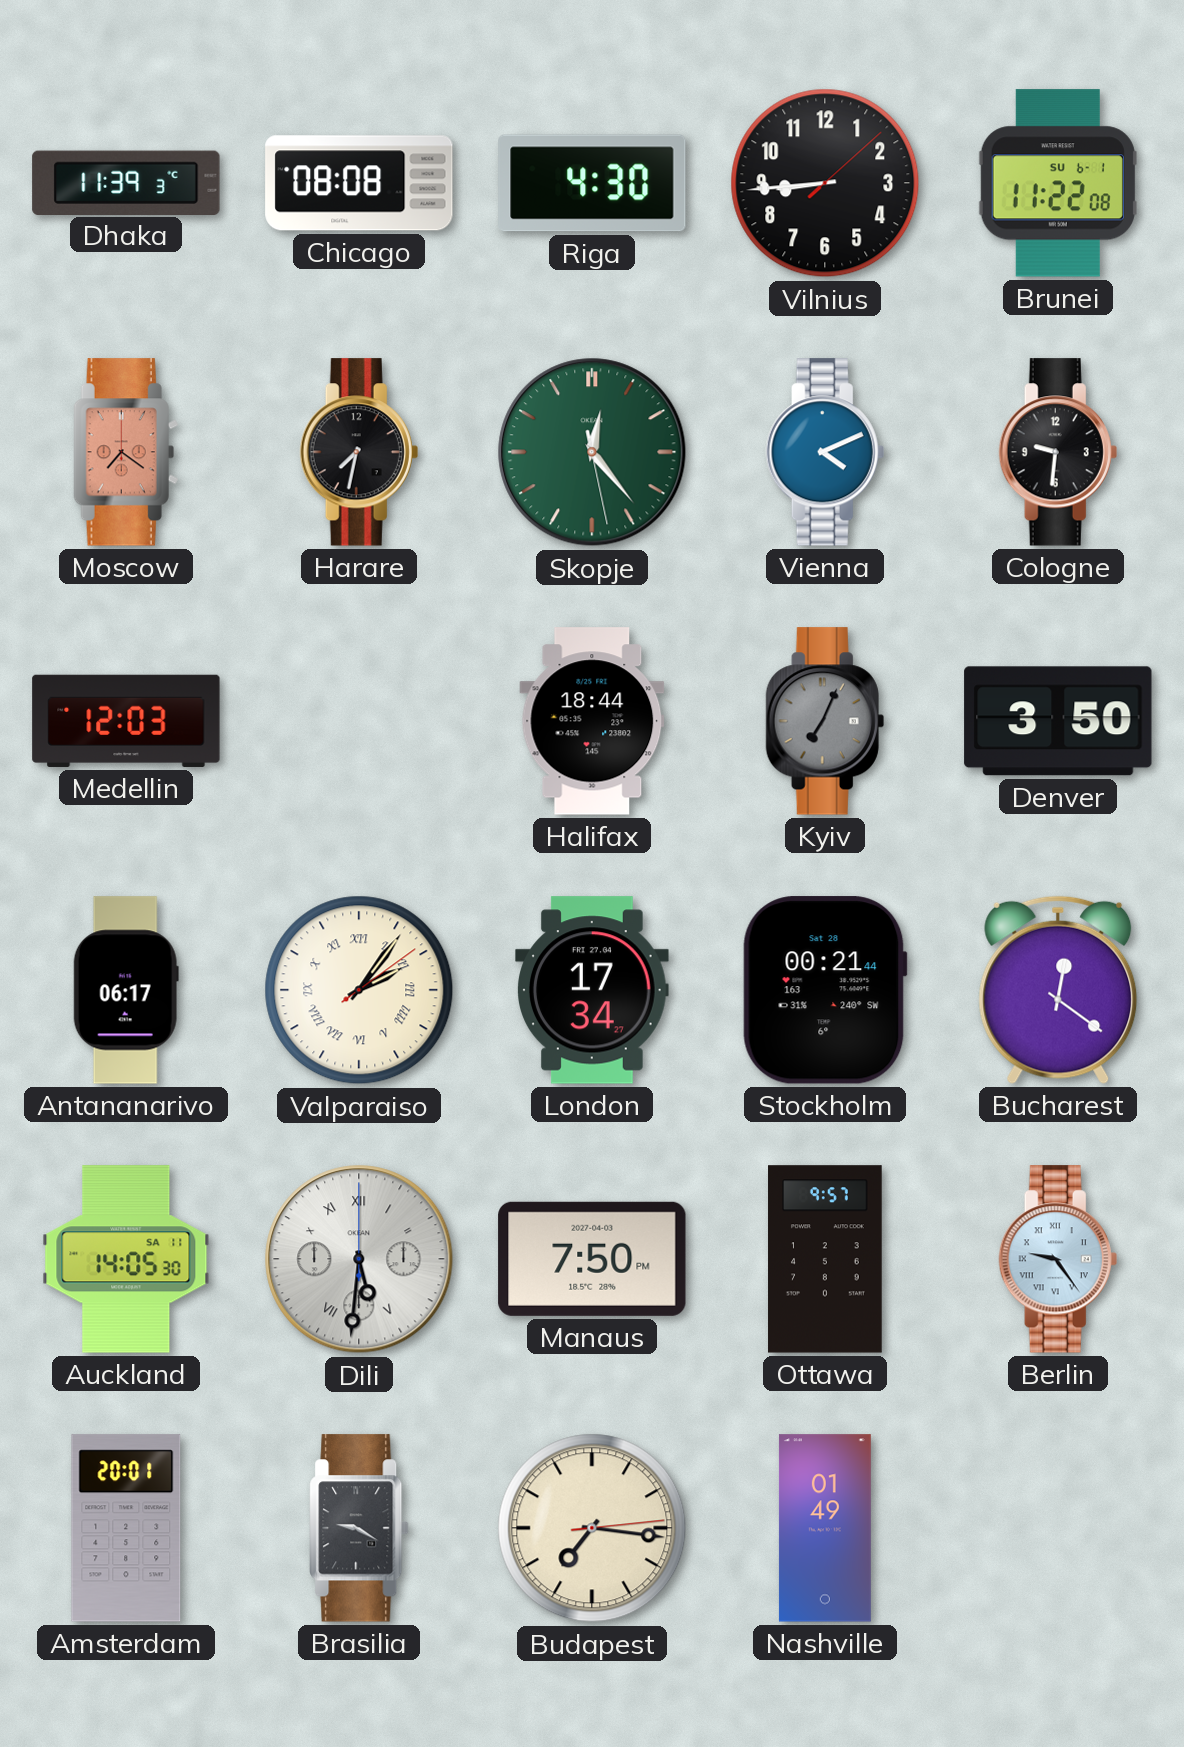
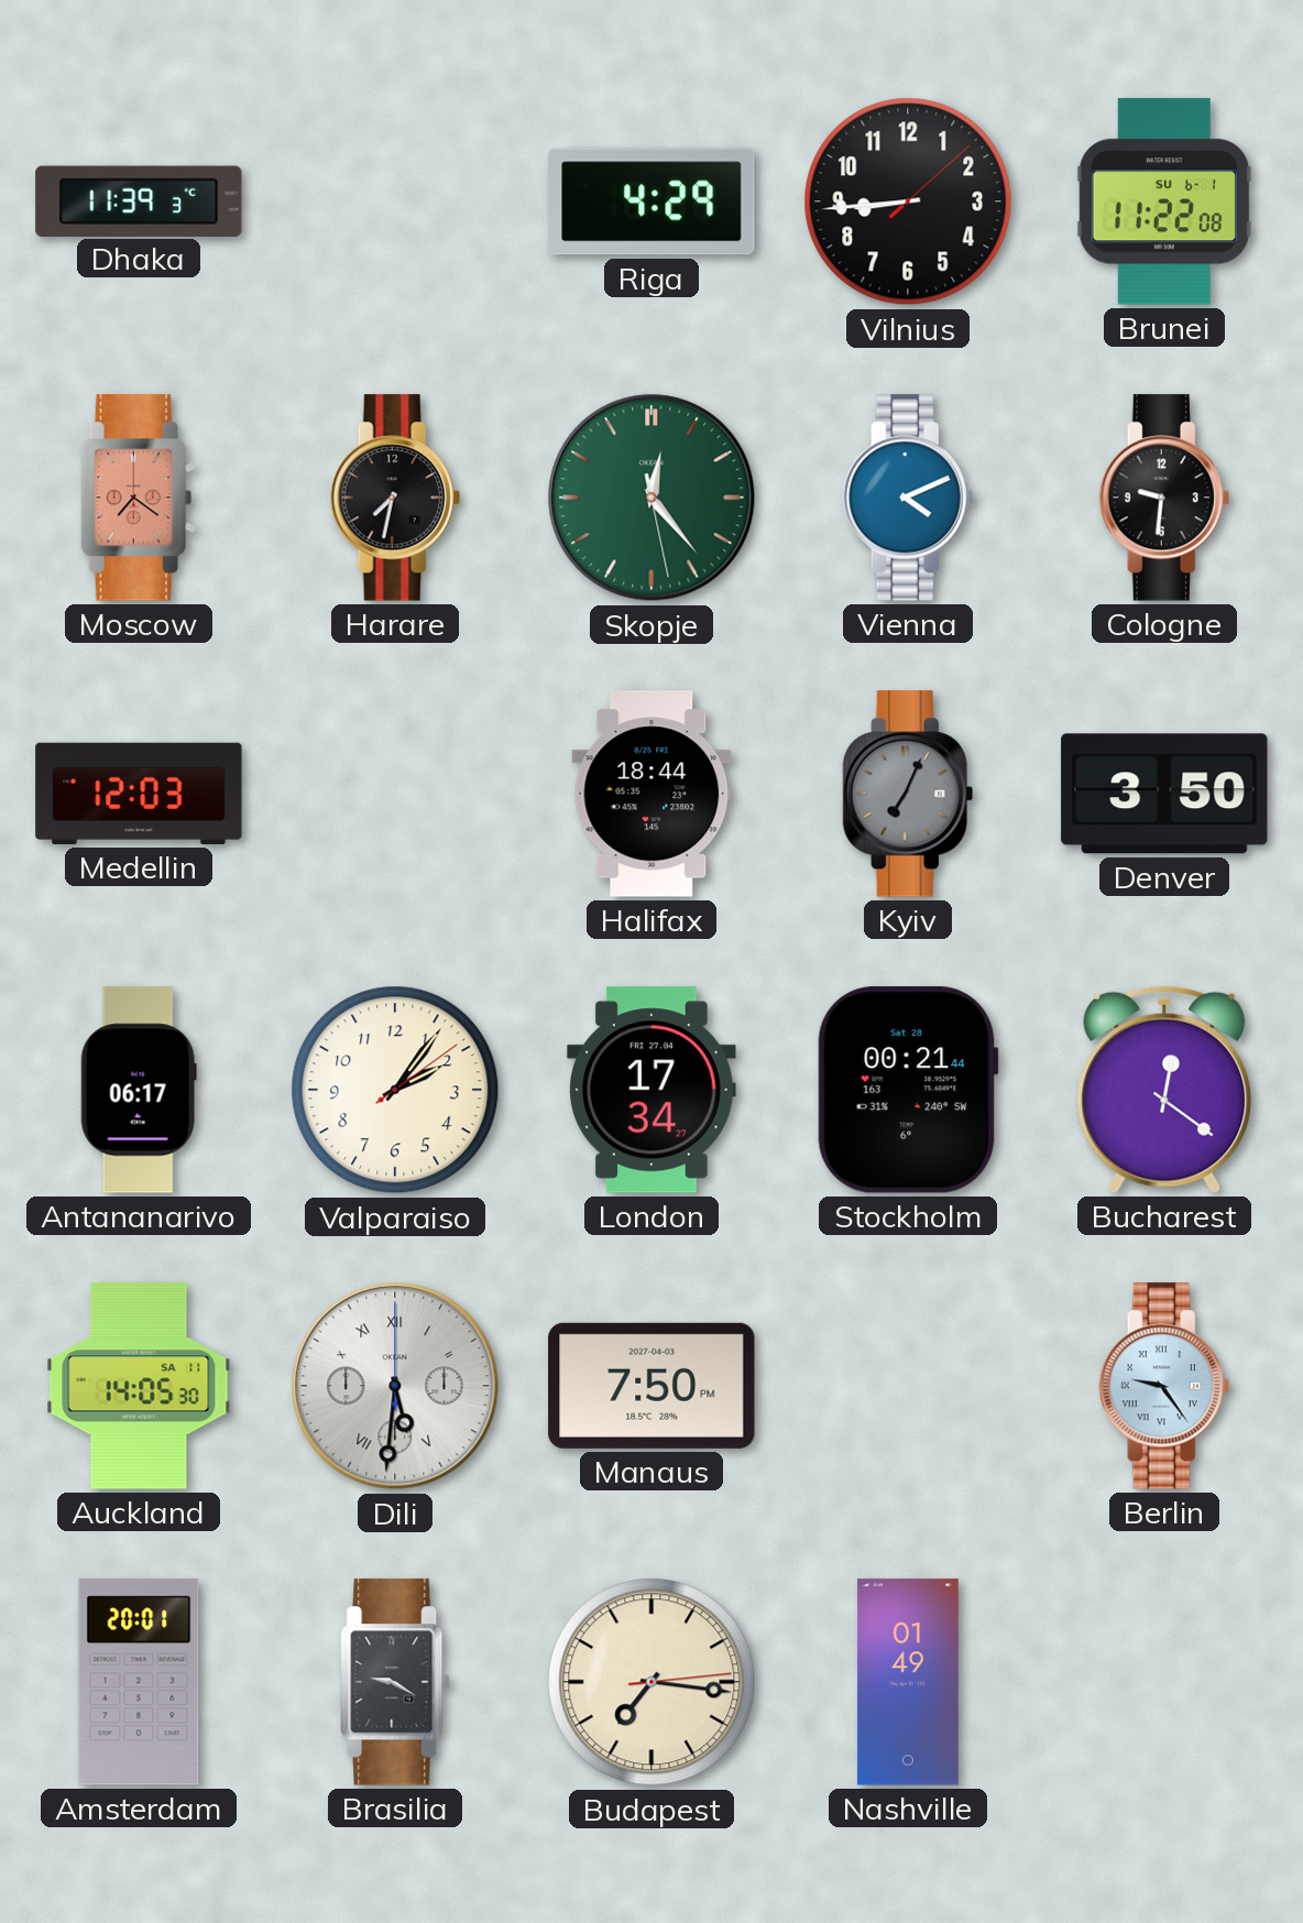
Chicago: 08:08 -> none (359, 183)
Riga: 4:30 -> 4:29 (651, 201)
Valparaiso numerals: Roman -> Arabic (395, 1090)
Ottawa: 9:57 -> none (825, 1259)
